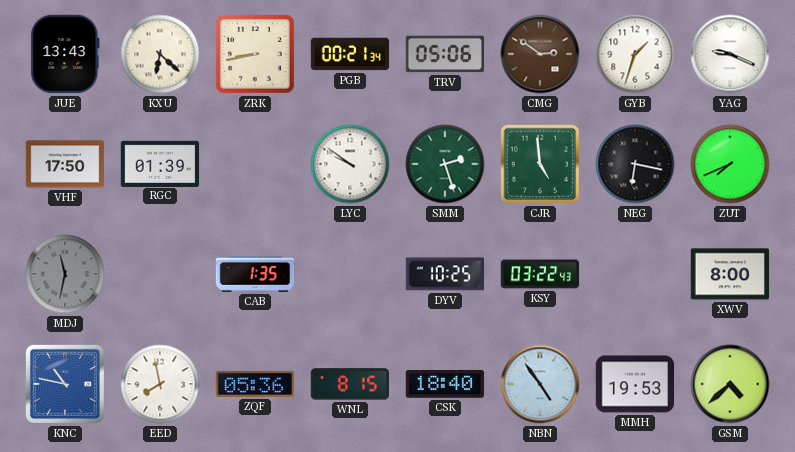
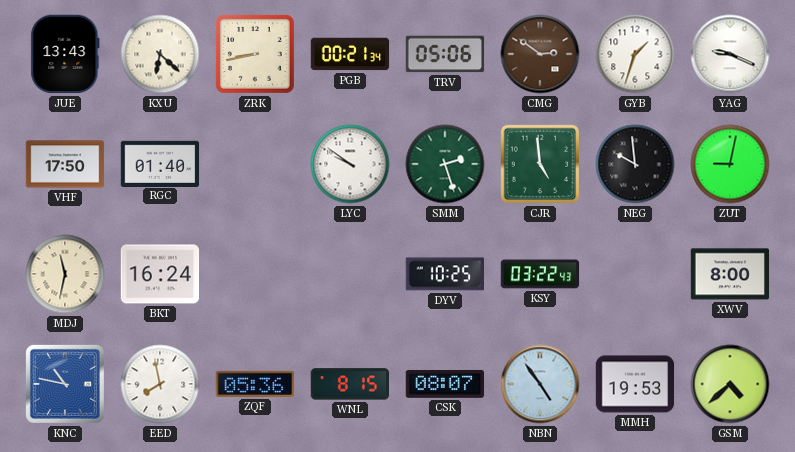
RGC: 01:39 -> 01:40 (160, 163)
NEG: 6:17 -> 9:59 (635, 164)
ZUT: 7:41 -> 9:02 (730, 164)
MDJ dial: grey -> cream (65, 274)
BKT: none -> 16:24 (160, 274)
CAB: 1:35 -> none (255, 274)
CSK: 18:40 -> 08:07 (445, 384)
